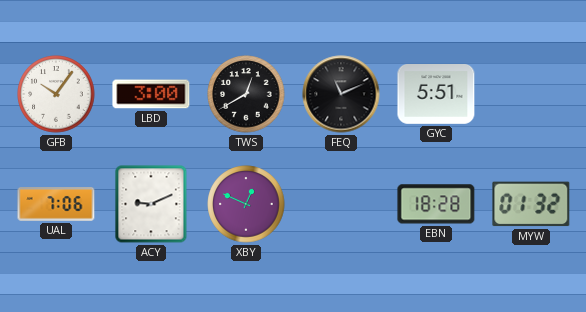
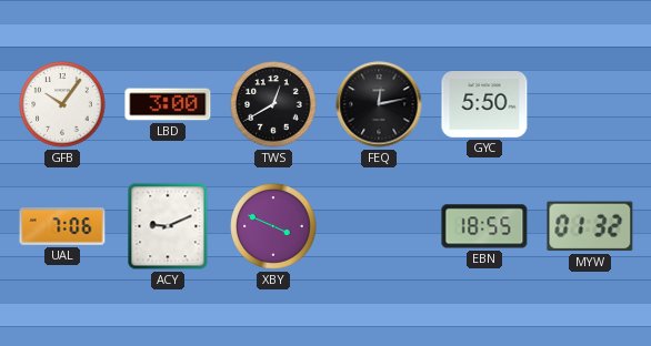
FEQ: 11:11 -> 12:13 (379, 104)
GYC: 5:51 -> 5:50 (484, 105)
XBY: 12:49 -> 3:49 (273, 226)
EBN: 18:28 -> 18:55 (484, 226)
